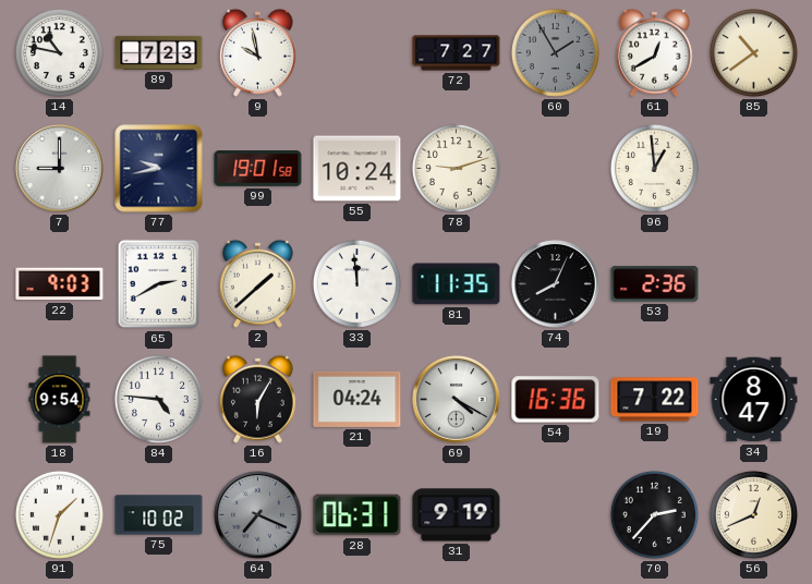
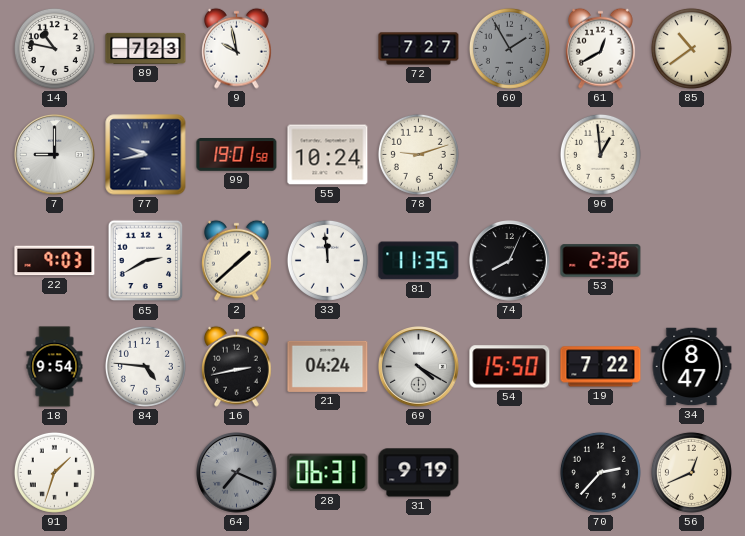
16: 6:05 -> 2:43 (236, 366)
54: 16:36 -> 15:50 (510, 367)
75: 10:02 -> none (159, 515)
